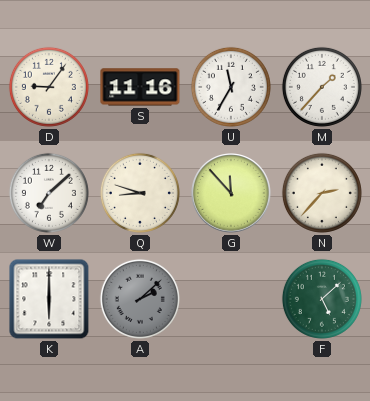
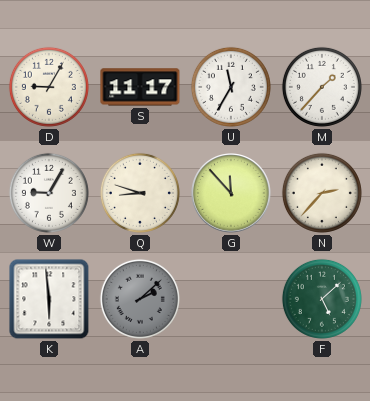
D: 9:06 -> 9:05 (49, 87)
S: 11:16 -> 11:17 (140, 87)
W: 7:08 -> 9:05 (49, 193)
K: 6:00 -> 5:59 (49, 299)
